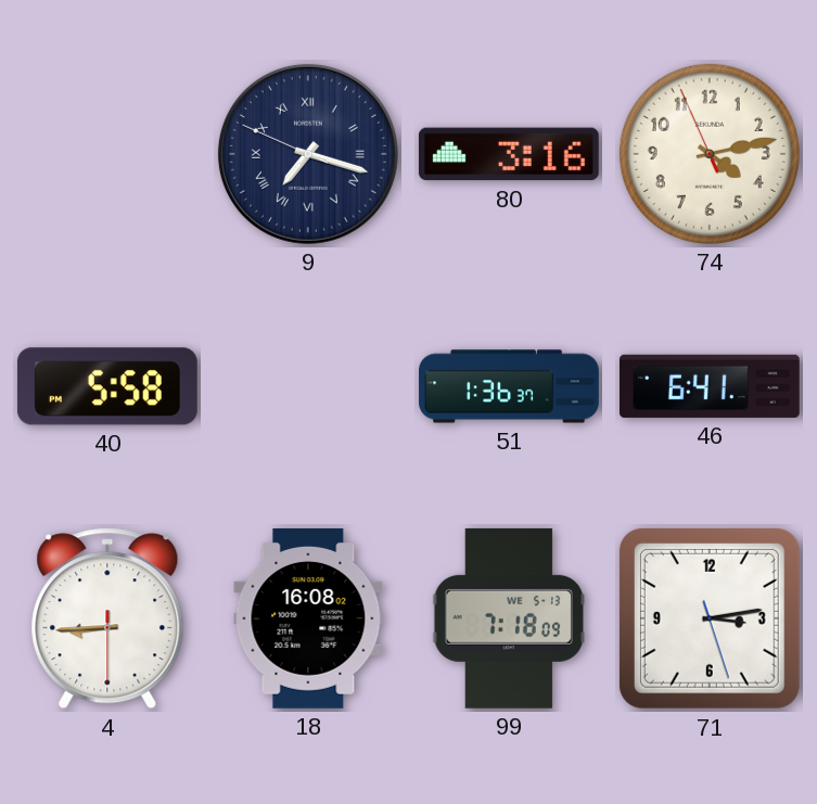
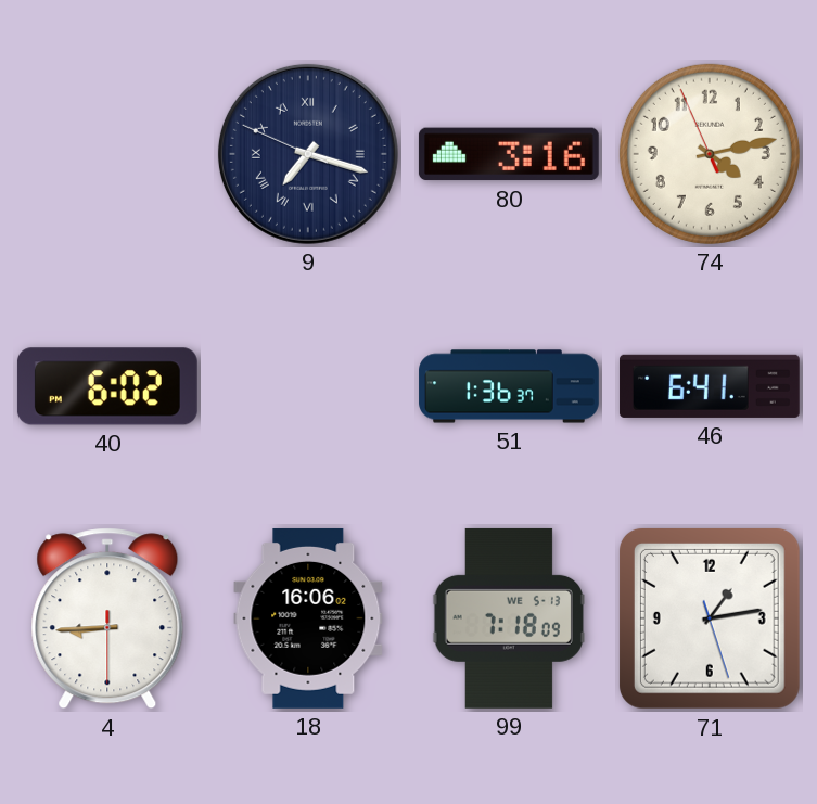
40: 5:58 -> 6:02 (107, 386)
18: 16:08 -> 16:06 (308, 618)
71: 3:13 -> 1:13 (710, 618)
